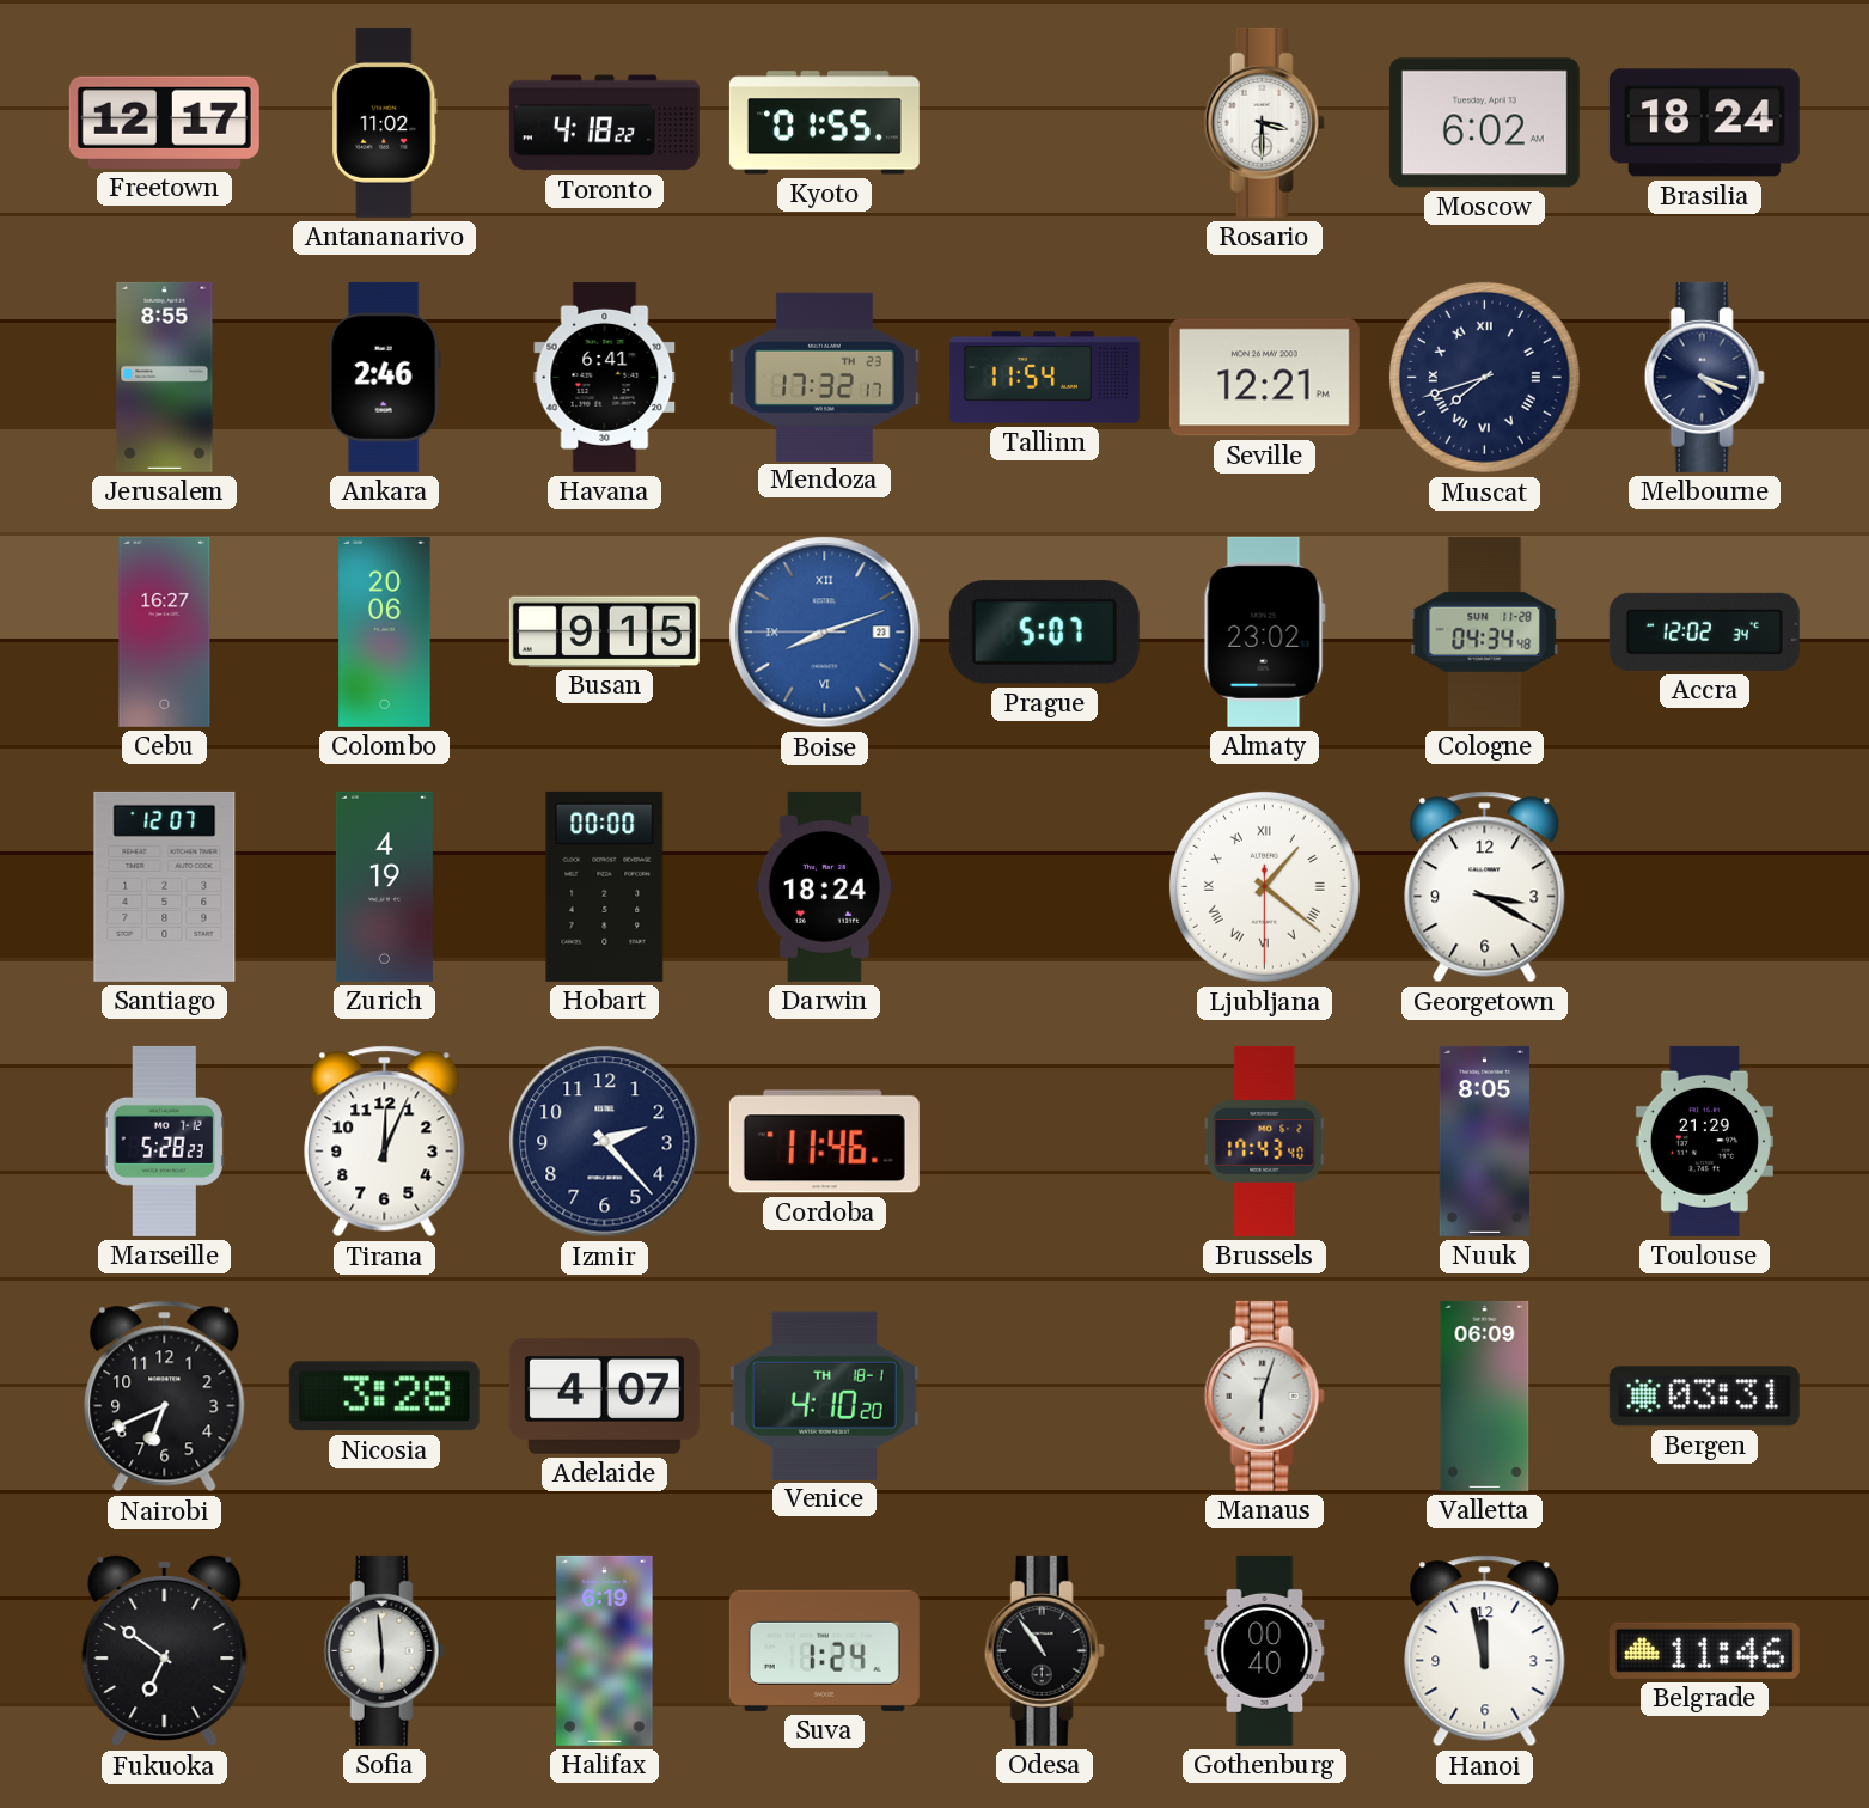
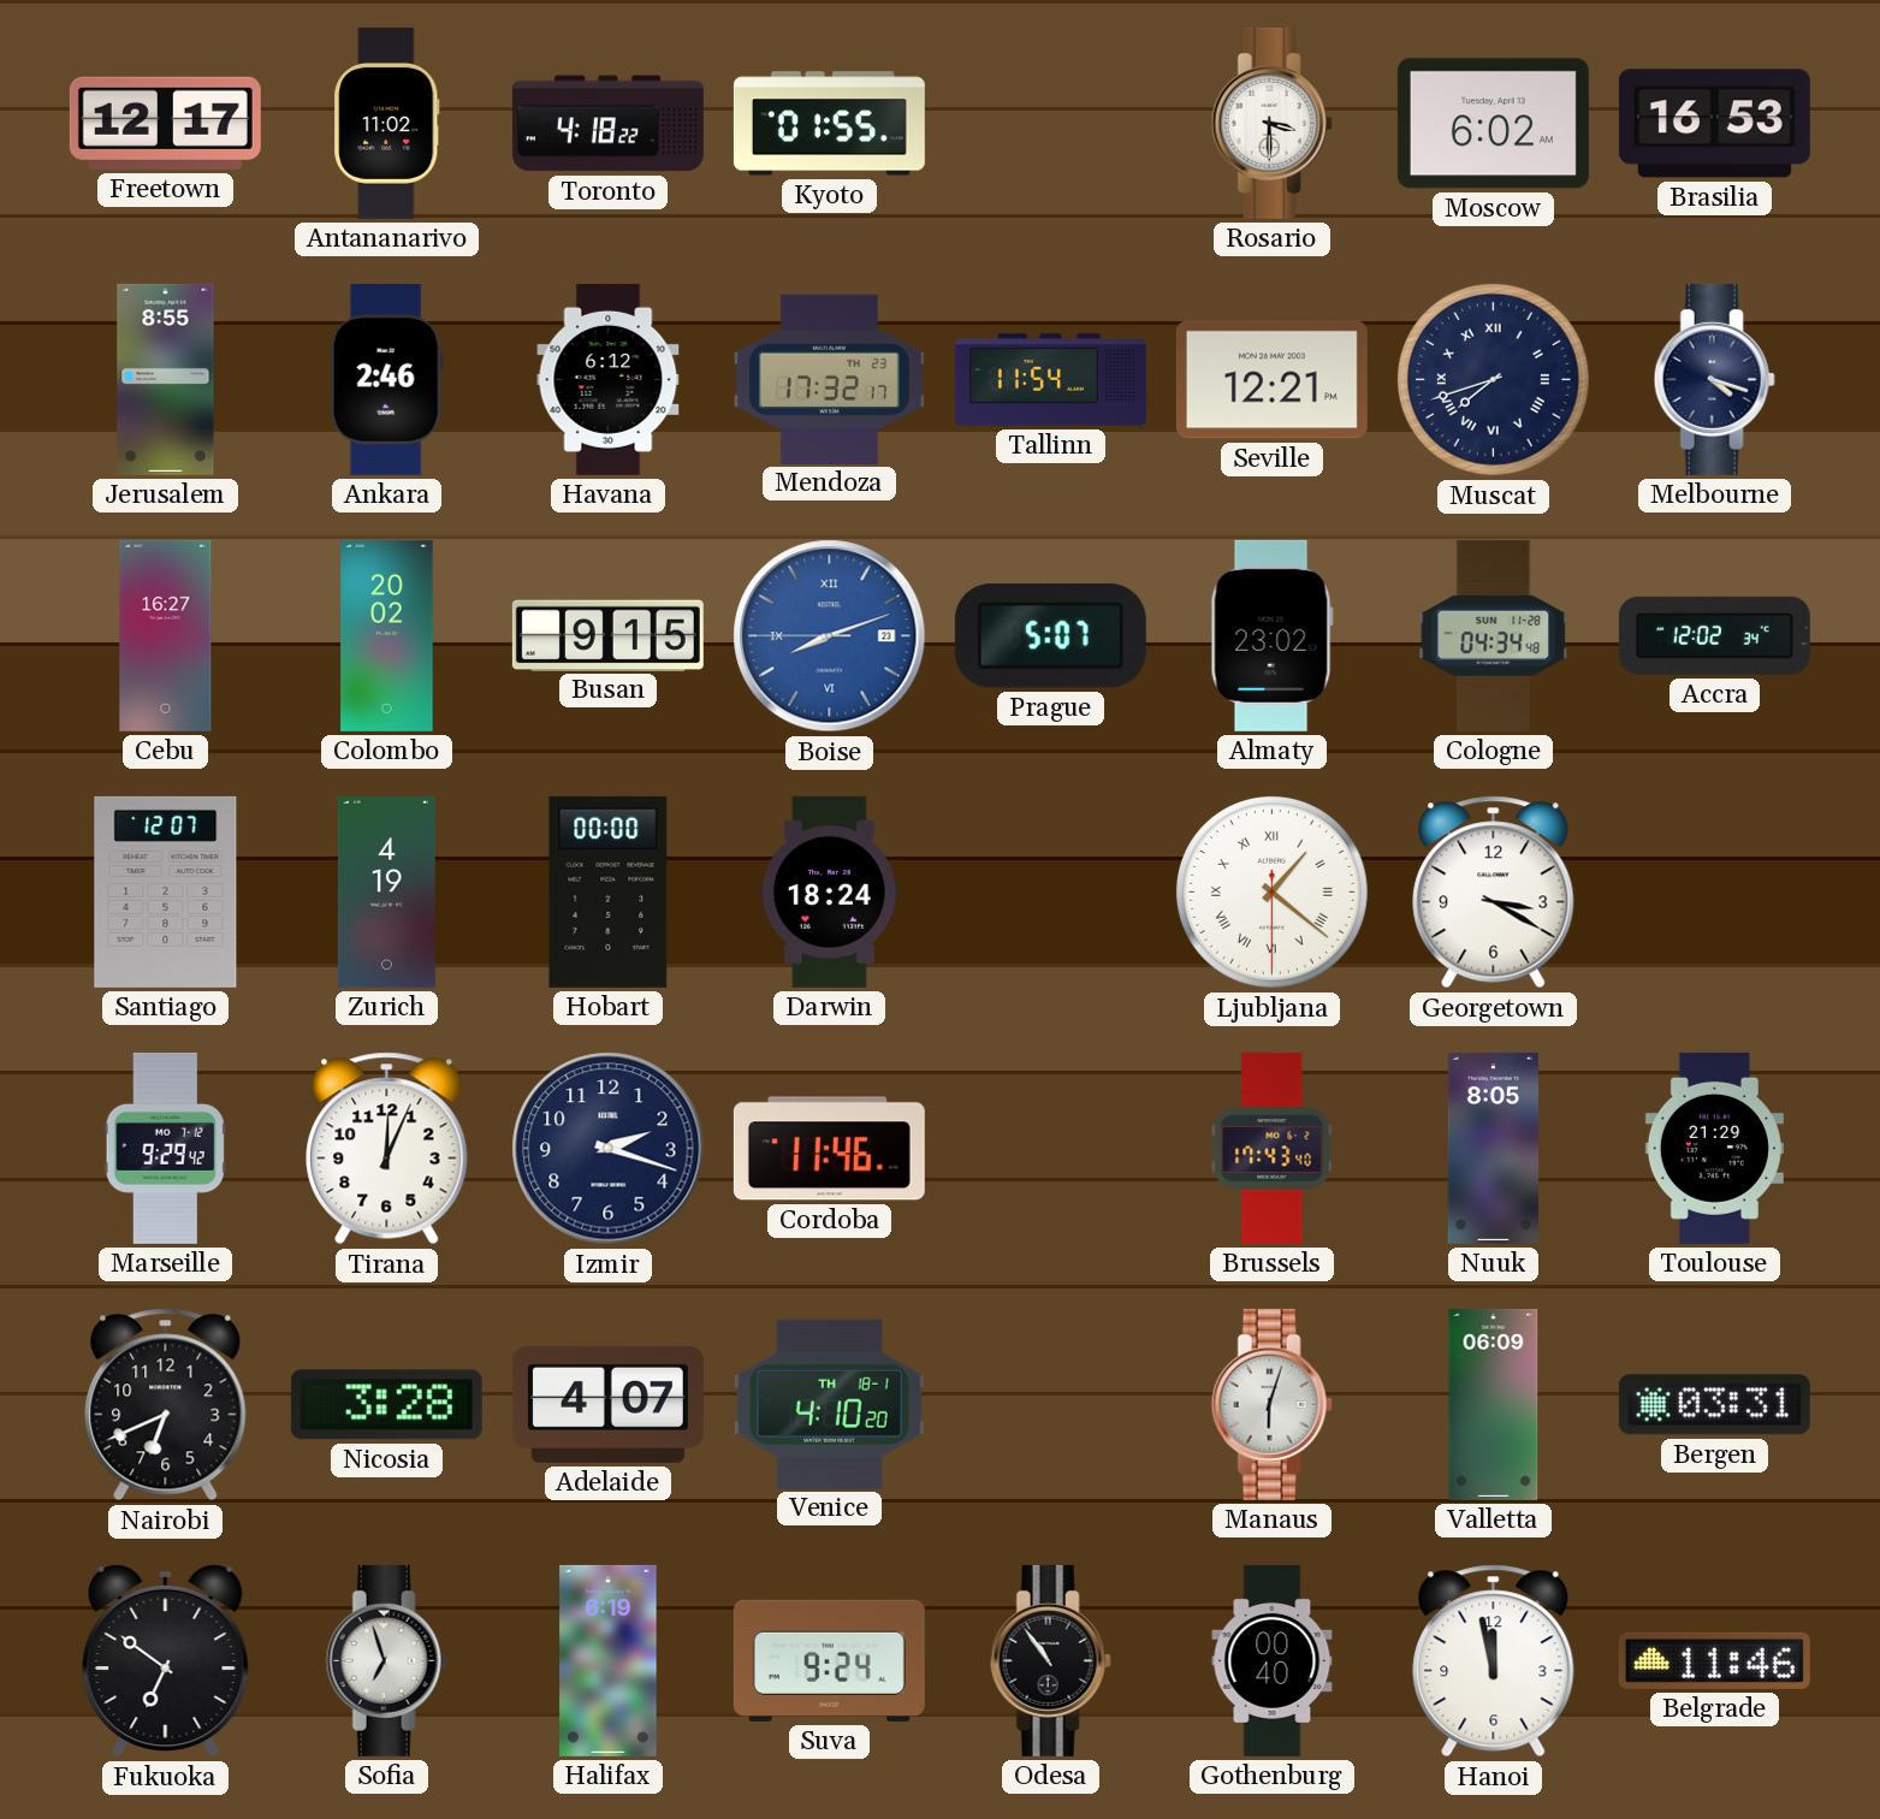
Brasilia: 18:24 -> 16:53 (1714, 124)
Havana: 6:41 -> 6:12 (609, 379)
Colombo: 20:06 -> 20:02 (387, 635)
Marseille: 5:28 -> 9:29 (165, 1148)
Izmir: 2:23 -> 2:18 (609, 1149)
Sofia: 5:59 -> 6:57 (386, 1660)
Suva: 1:24 -> 9:24 (829, 1660)
